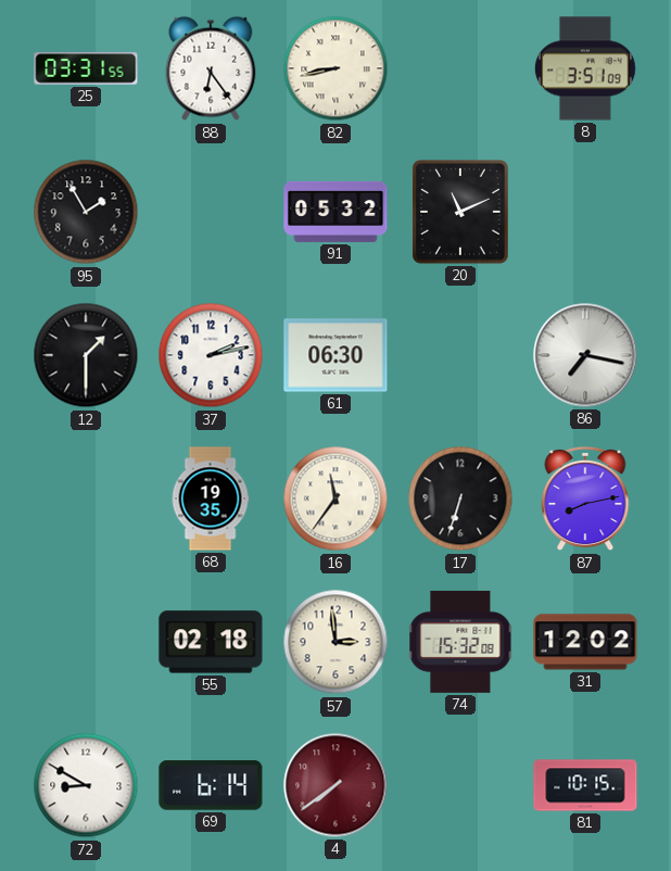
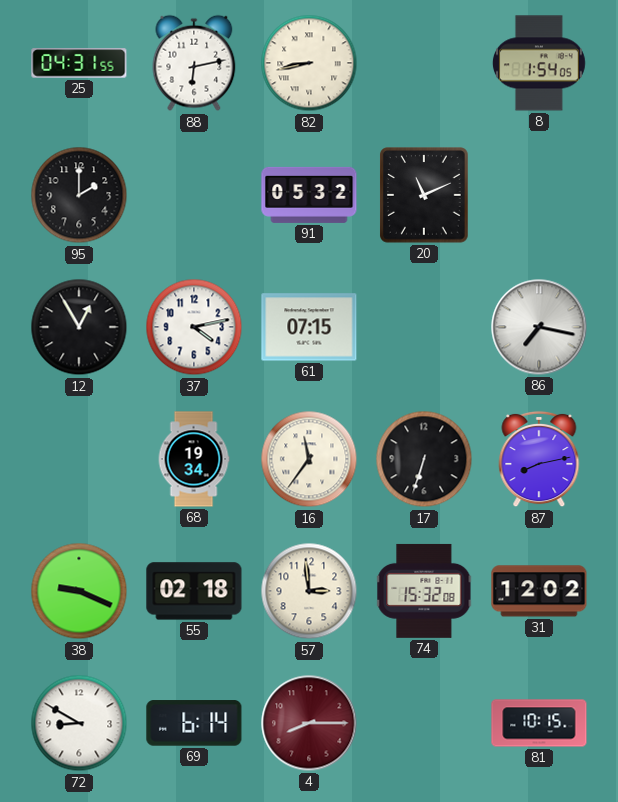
25: 03:31 -> 04:31 (79, 63)
88: 6:24 -> 6:13 (194, 63)
8: 3:51 -> 1:54 (539, 63)
95: 1:55 -> 2:00 (79, 195)
12: 1:30 -> 12:55 (79, 327)
37: 2:13 -> 4:13 (194, 327)
61: 06:30 -> 07:15 (309, 327)
68: 19:35 -> 19:34 (194, 459)
38: none -> 9:19 (79, 591)
4: 7:39 -> 8:15 (309, 723)
